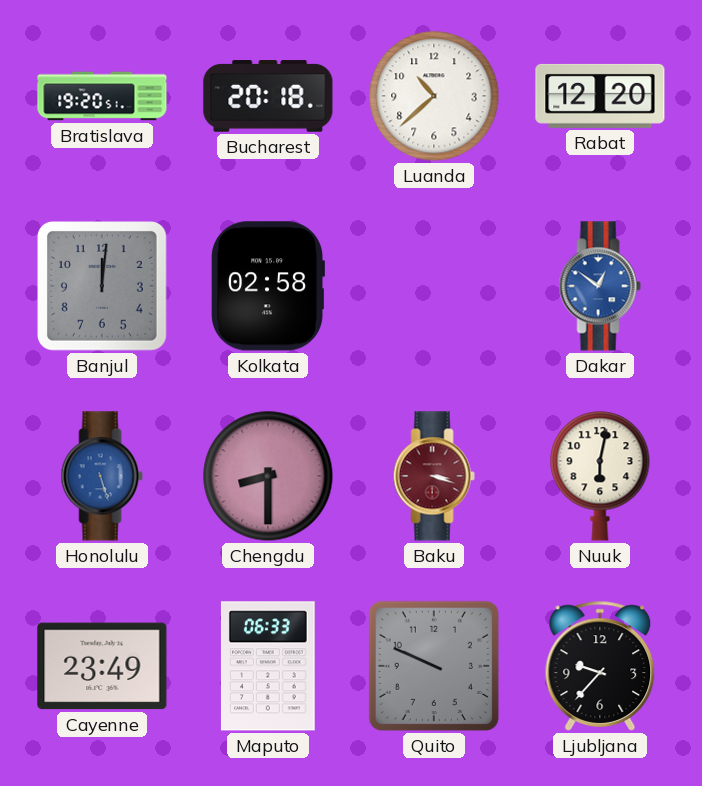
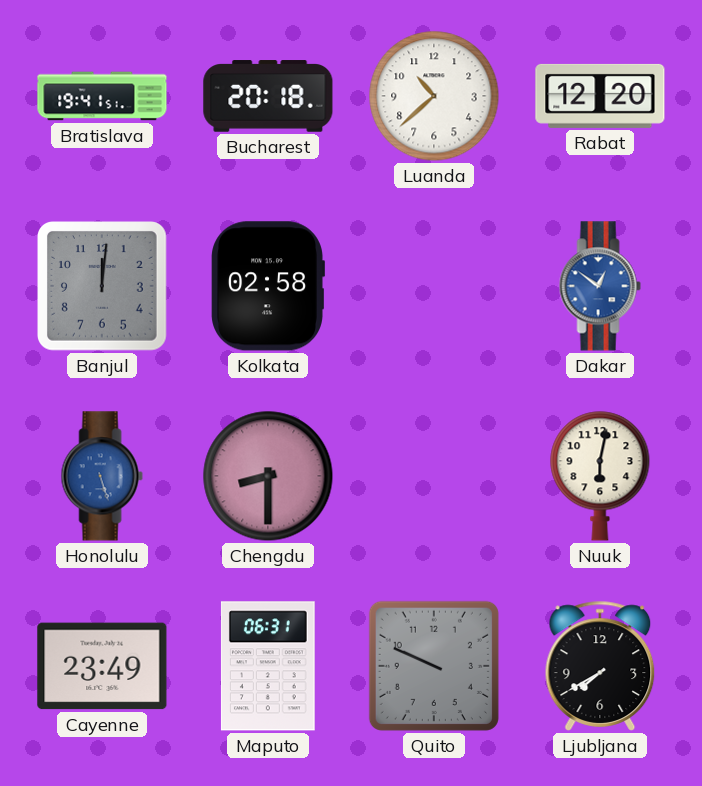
Bratislava: 19:20 -> 19:41 (102, 96)
Baku: 3:18 -> none (434, 476)
Maputo: 06:33 -> 06:31 (268, 666)
Ljubljana: 9:37 -> 7:40 (600, 666)
